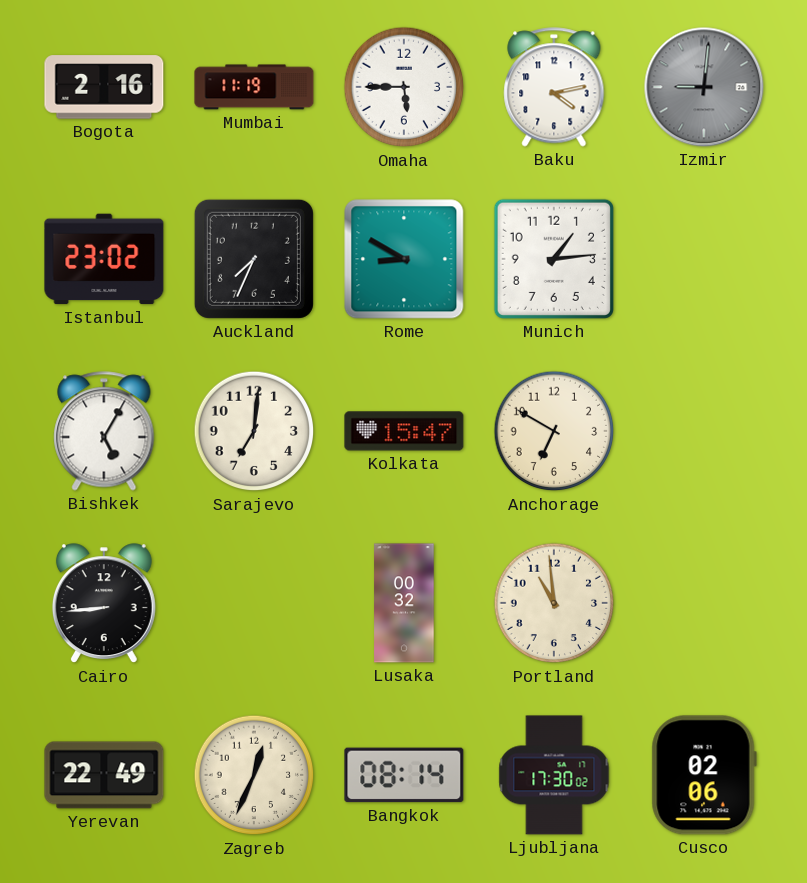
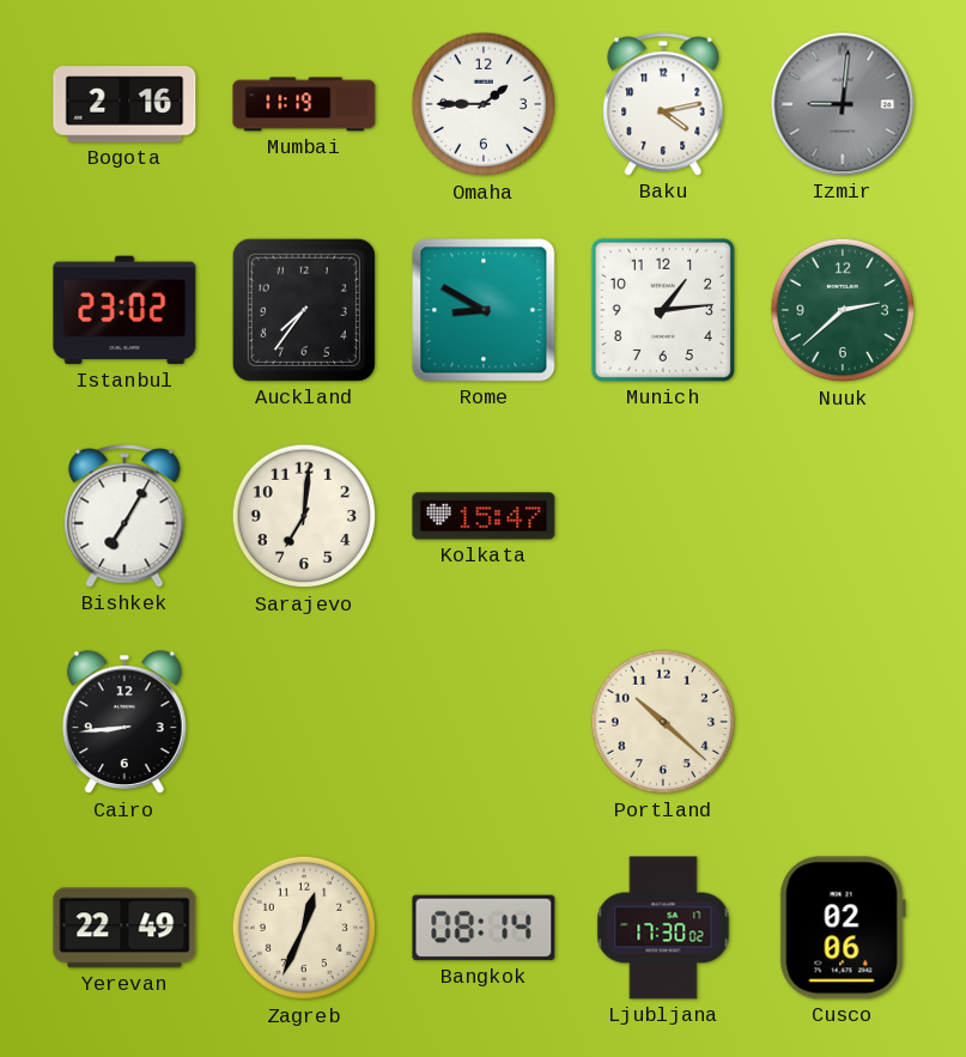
Omaha: 5:45 -> 1:45 (484, 104)
Auckland: 7:34 -> 7:36 (304, 310)
Nuuk: none -> 2:38 (843, 310)
Bishkek: 5:05 -> 7:05 (124, 516)
Anchorage: 6:50 -> none (554, 431)
Lusaka: 00:32 -> none (404, 603)
Portland: 10:59 -> 10:22 (663, 722)
